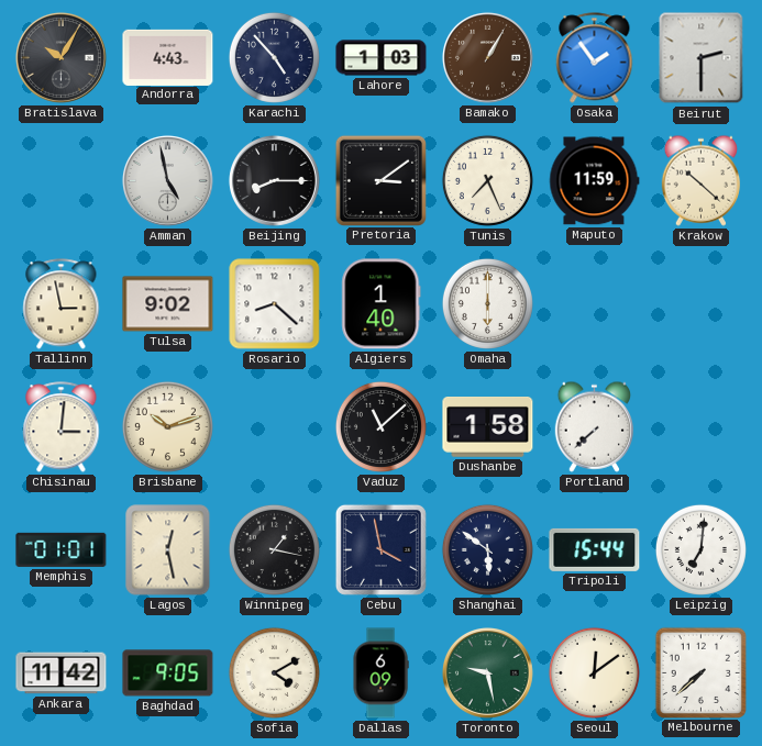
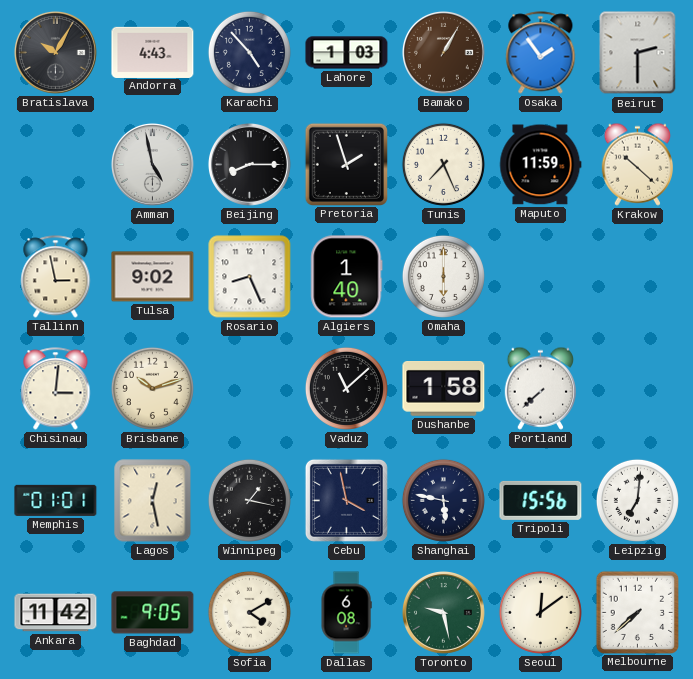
Pretoria: 3:09 -> 1:57 (346, 164)
Rosario: 8:22 -> 8:26 (250, 277)
Shanghai: 5:51 -> 5:47 (443, 500)
Tripoli: 15:44 -> 15:56 (541, 500)
Dallas: 6:09 -> 6:08 (346, 613)
